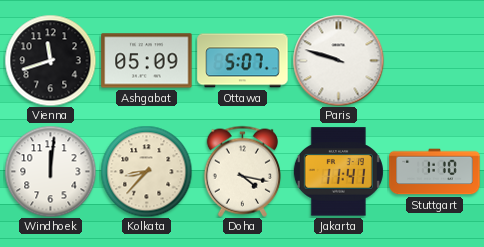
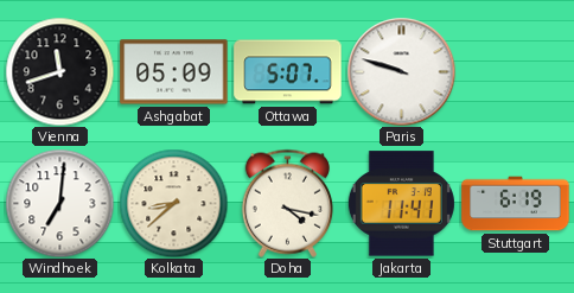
Windhoek: 12:01 -> 7:01 (59, 203)
Kolkata: 8:37 -> 8:38 (173, 203)
Stuttgart: 1:10 -> 6:19 (516, 204)
